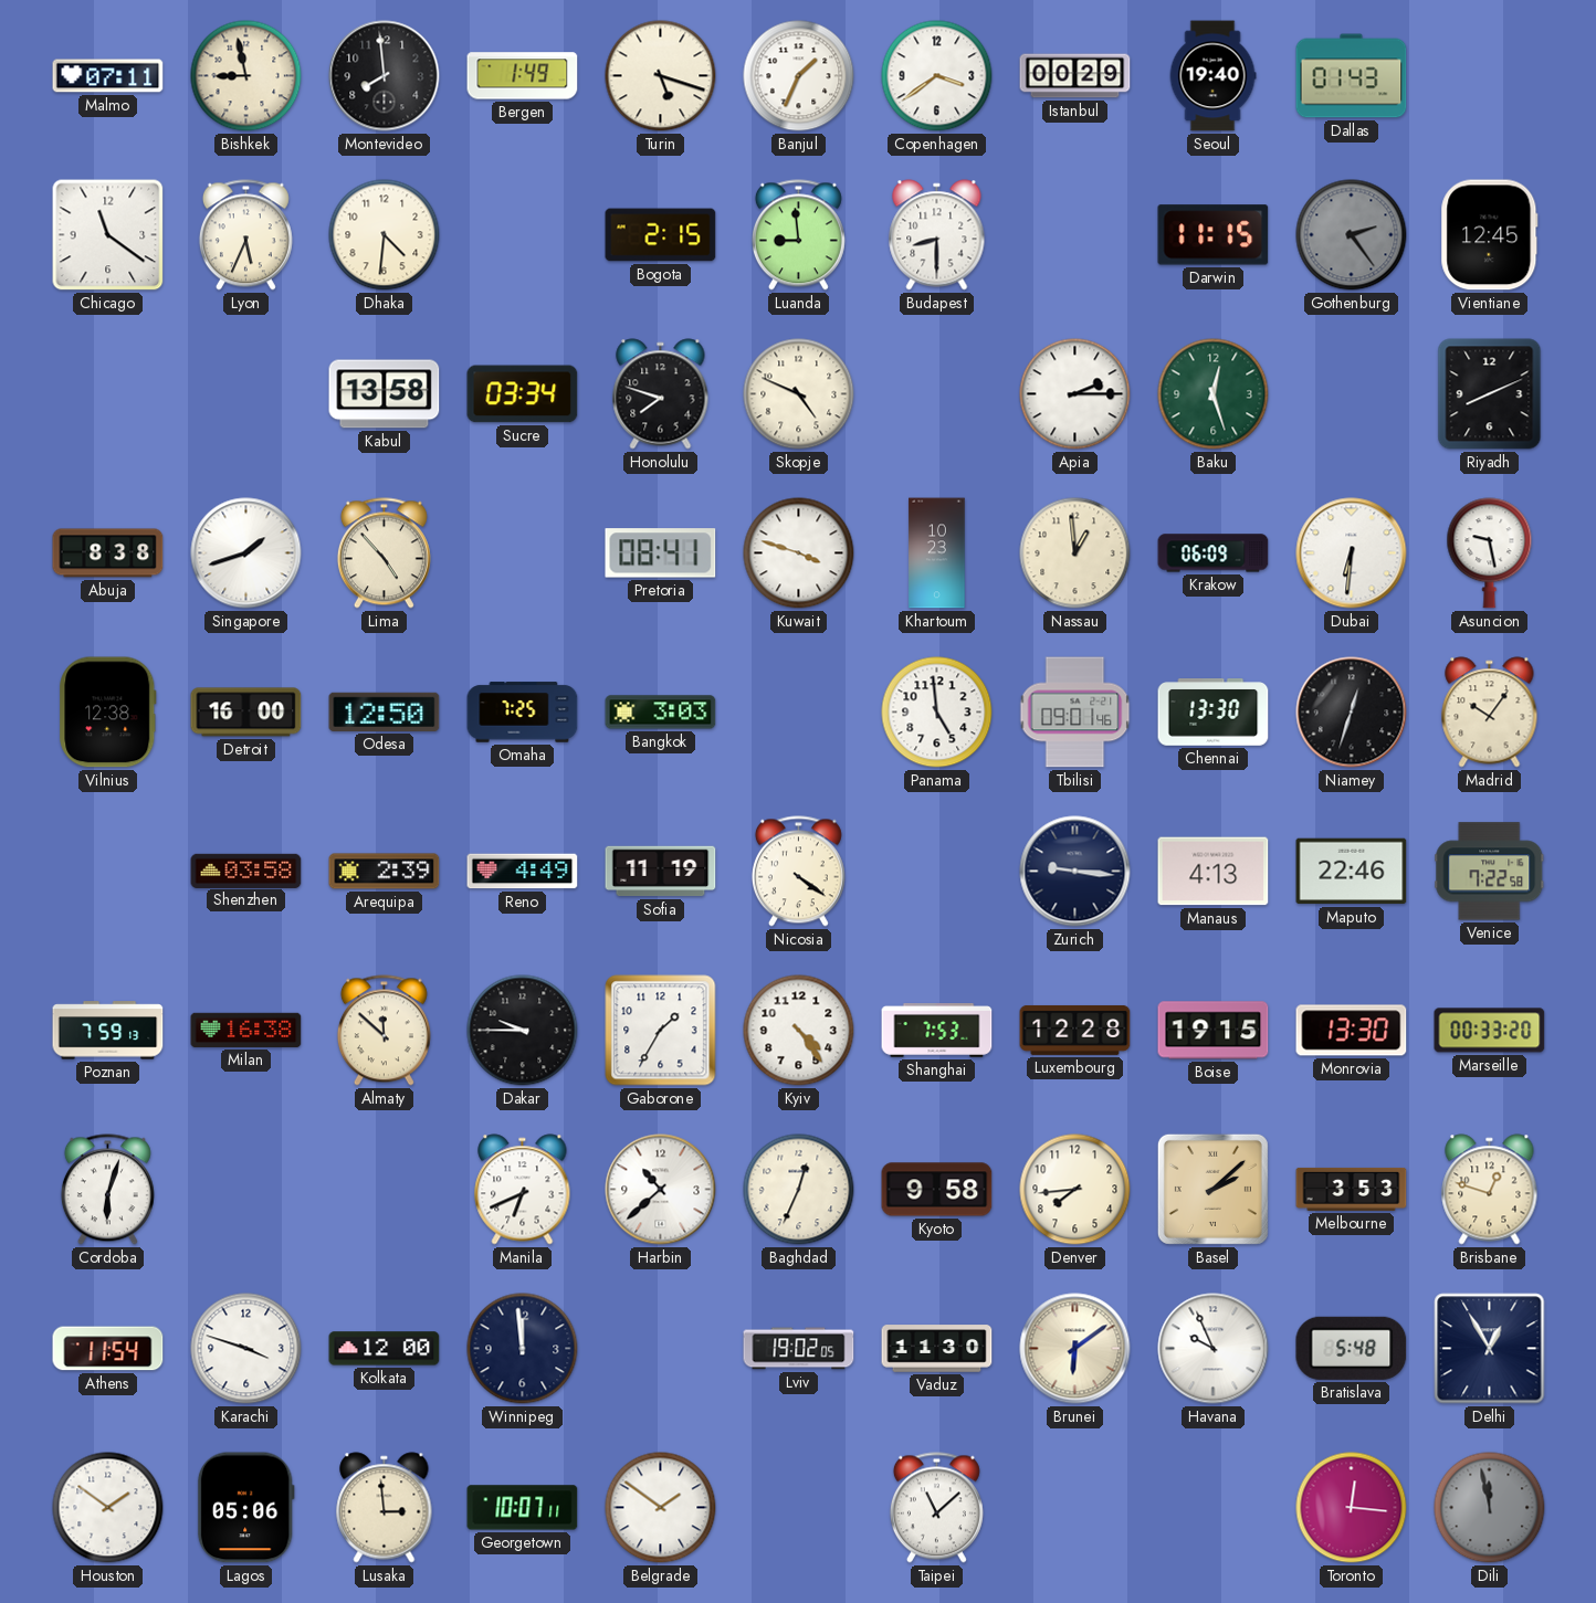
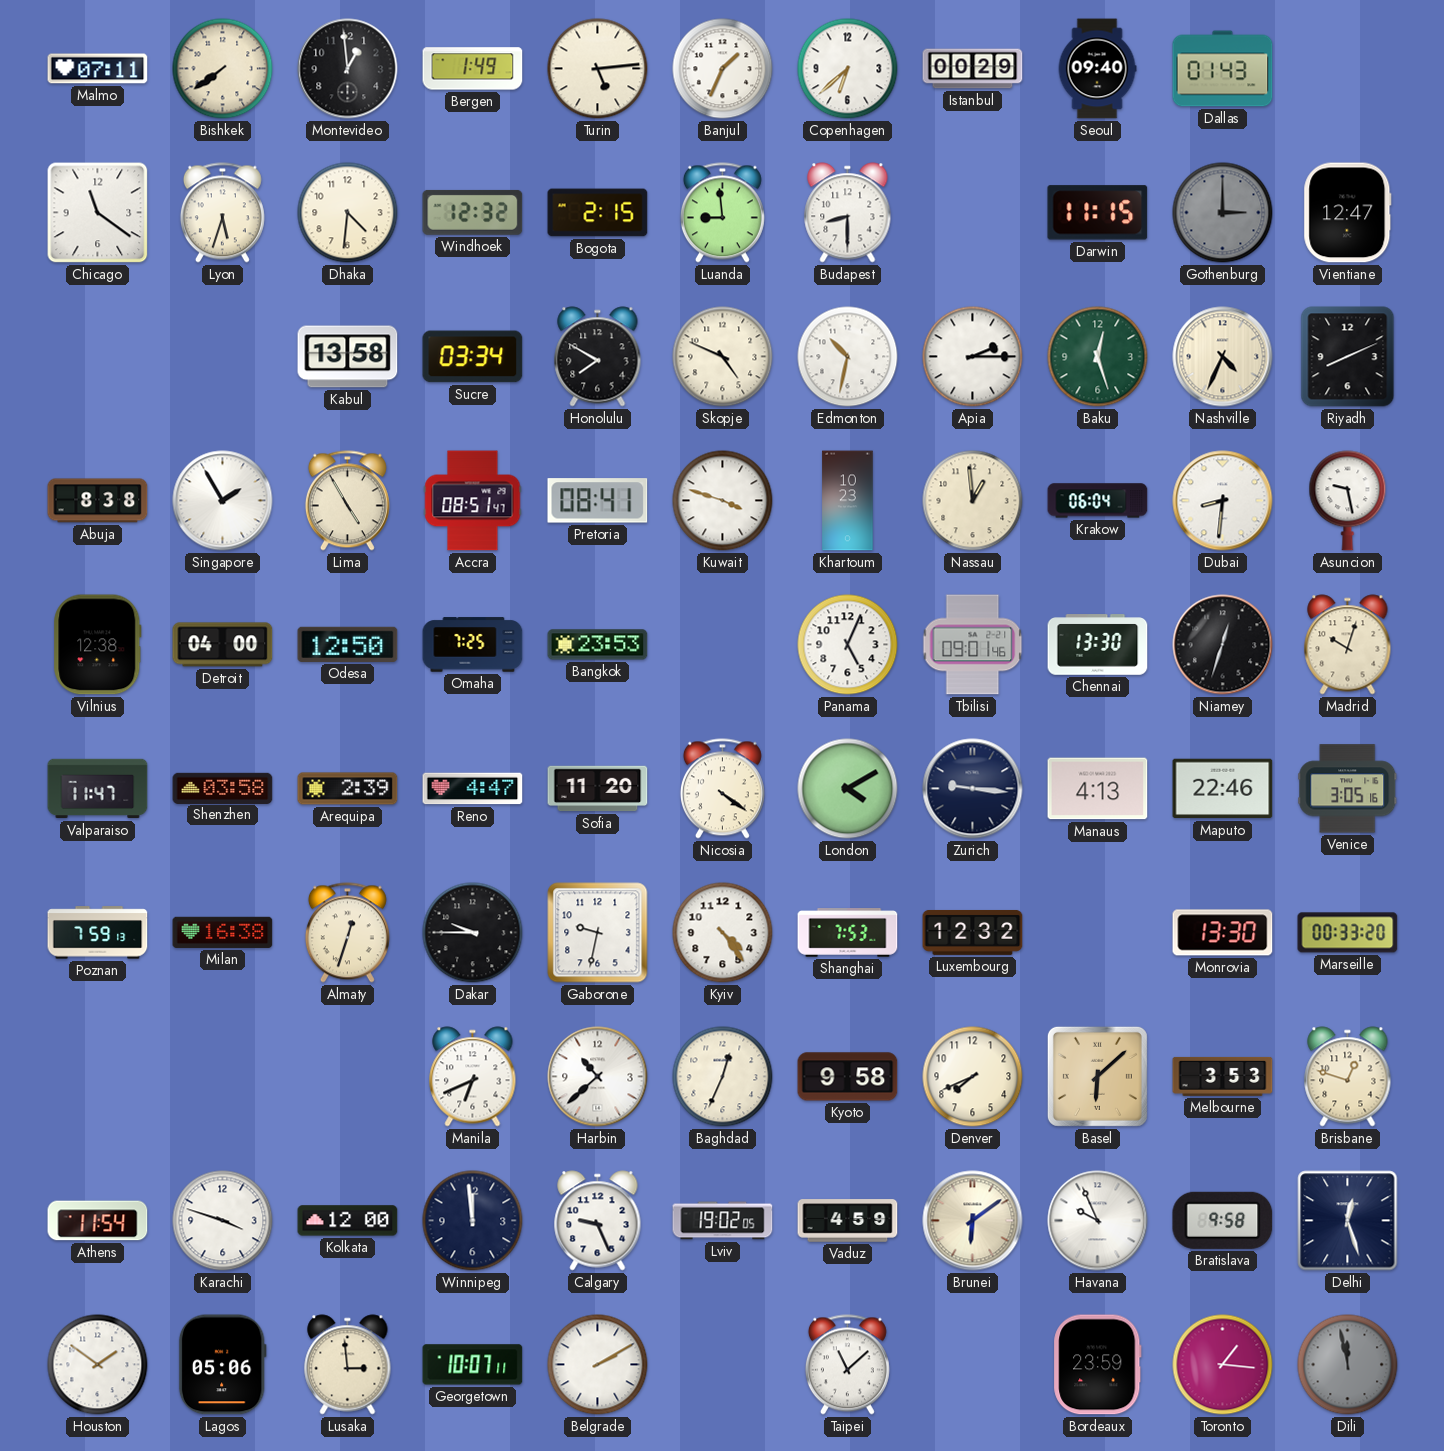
Bishkek: 8:58 -> 7:39 (223, 69)
Montevideo: 7:59 -> 12:59 (348, 69)
Turin: 5:18 -> 5:14 (598, 69)
Copenhagen: 3:39 -> 6:38 (848, 69)
Seoul: 19:40 -> 09:40 (1097, 69)
Lyon: 5:34 -> 5:33 (222, 213)
Windhoek: none -> 12:32 (473, 212)
Gothenburg: 2:24 -> 3:00 (1223, 213)
Vientiane: 12:45 -> 12:47 (1348, 213)
Honolulu: 7:48 -> 7:50 (598, 357)
Edmonton: none -> 10:32 (848, 357)
Nashville: none -> 4:34 (1223, 357)
Singapore: 1:42 -> 1:55 (223, 501)
Lima: 4:53 -> 4:55 (347, 501)
Accra: none -> 08:51 (473, 501)
Krakow: 06:09 -> 06:04 (1098, 501)
Dubai: 6:31 -> 8:31 (1223, 501)
Detroit: 16:00 -> 04:00 (223, 645)
Bangkok: 3:03 -> 23:53 (598, 645)
Panama: 4:59 -> 5:04 (848, 645)
Madrid: 10:06 -> 10:03 (1348, 645)
Valparaiso: none -> 11:47 (98, 789)
Reno: 4:49 -> 4:47 (473, 789)
Sofia: 11:19 -> 11:20 (598, 789)
London: none -> 4:10 (848, 789)
Venice: 7:22 -> 3:05 (1348, 789)
Almaty: 11:52 -> 12:33 (347, 933)
Gaborone: 1:35 -> 9:32 (598, 933)
Luxembourg: 12:28 -> 12:32 (973, 932)
Boise: 19:15 -> none (1214, 1031)
Cordoba: 6:03 -> none (107, 1190)
Denver: 7:44 -> 7:41 (973, 1077)
Basel: 2:08 -> 6:08 (1097, 1076)
Calgary: none -> 9:26 (598, 1221)
Vaduz: 11:30 -> 4:59 (848, 1221)
Bratislava: 5:48 -> 9:58 (1223, 1220)
Delhi: 12:55 -> 12:27 (1348, 1221)
Belgrade: 1:51 -> 2:10 (598, 1365)
Bordeaux: none -> 23:59 (1098, 1365)
Toronto: 12:16 -> 1:16 (1223, 1365)
